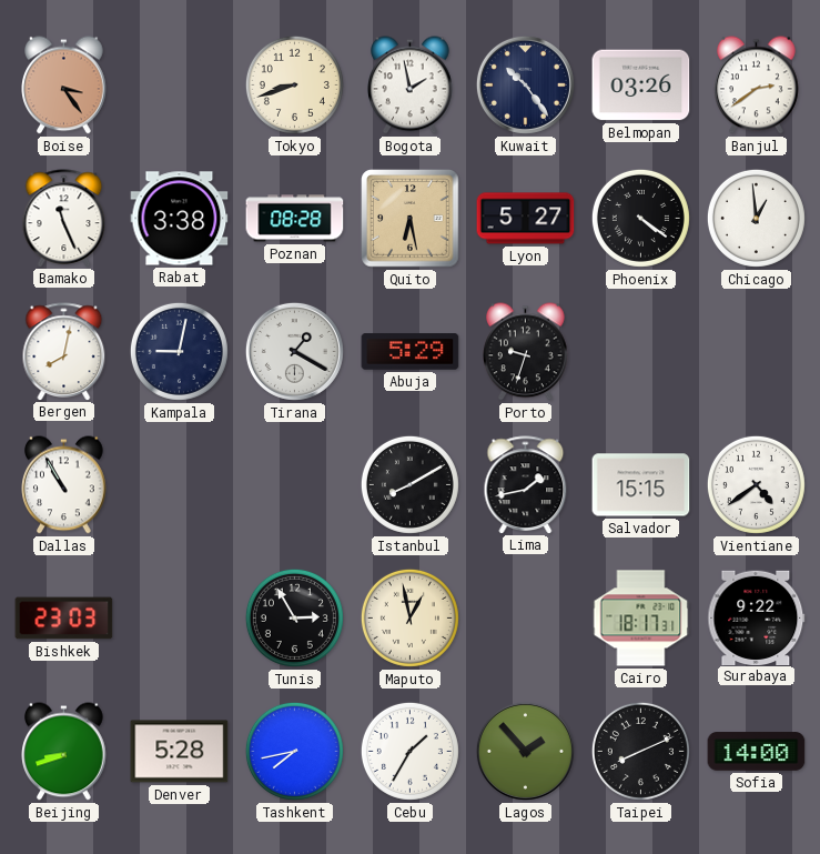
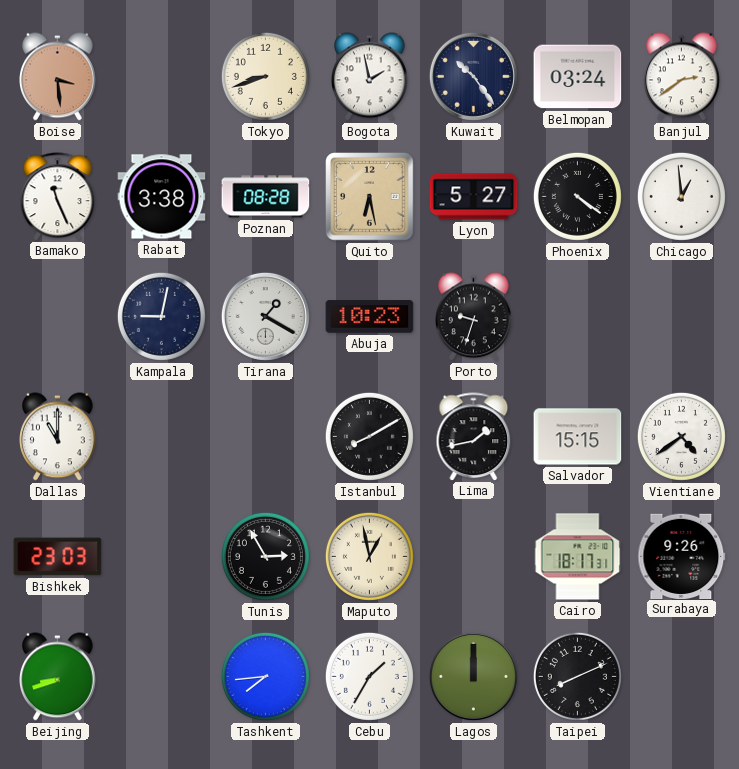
Boise: 3:24 -> 3:29 (58, 77)
Belmopan: 03:26 -> 03:24 (578, 77)
Bergen: 8:02 -> none (64, 351)
Abuja: 5:29 -> 10:23 (370, 317)
Dallas: 10:55 -> 11:00 (58, 437)
Surabaya: 9:22 -> 9:26 (682, 556)
Denver: 5:28 -> none (180, 752)
Tashkent: 7:43 -> 7:44 (265, 676)
Lagos: 1:53 -> 12:00 (473, 676)
Sofia: 14:00 -> none (757, 752)
